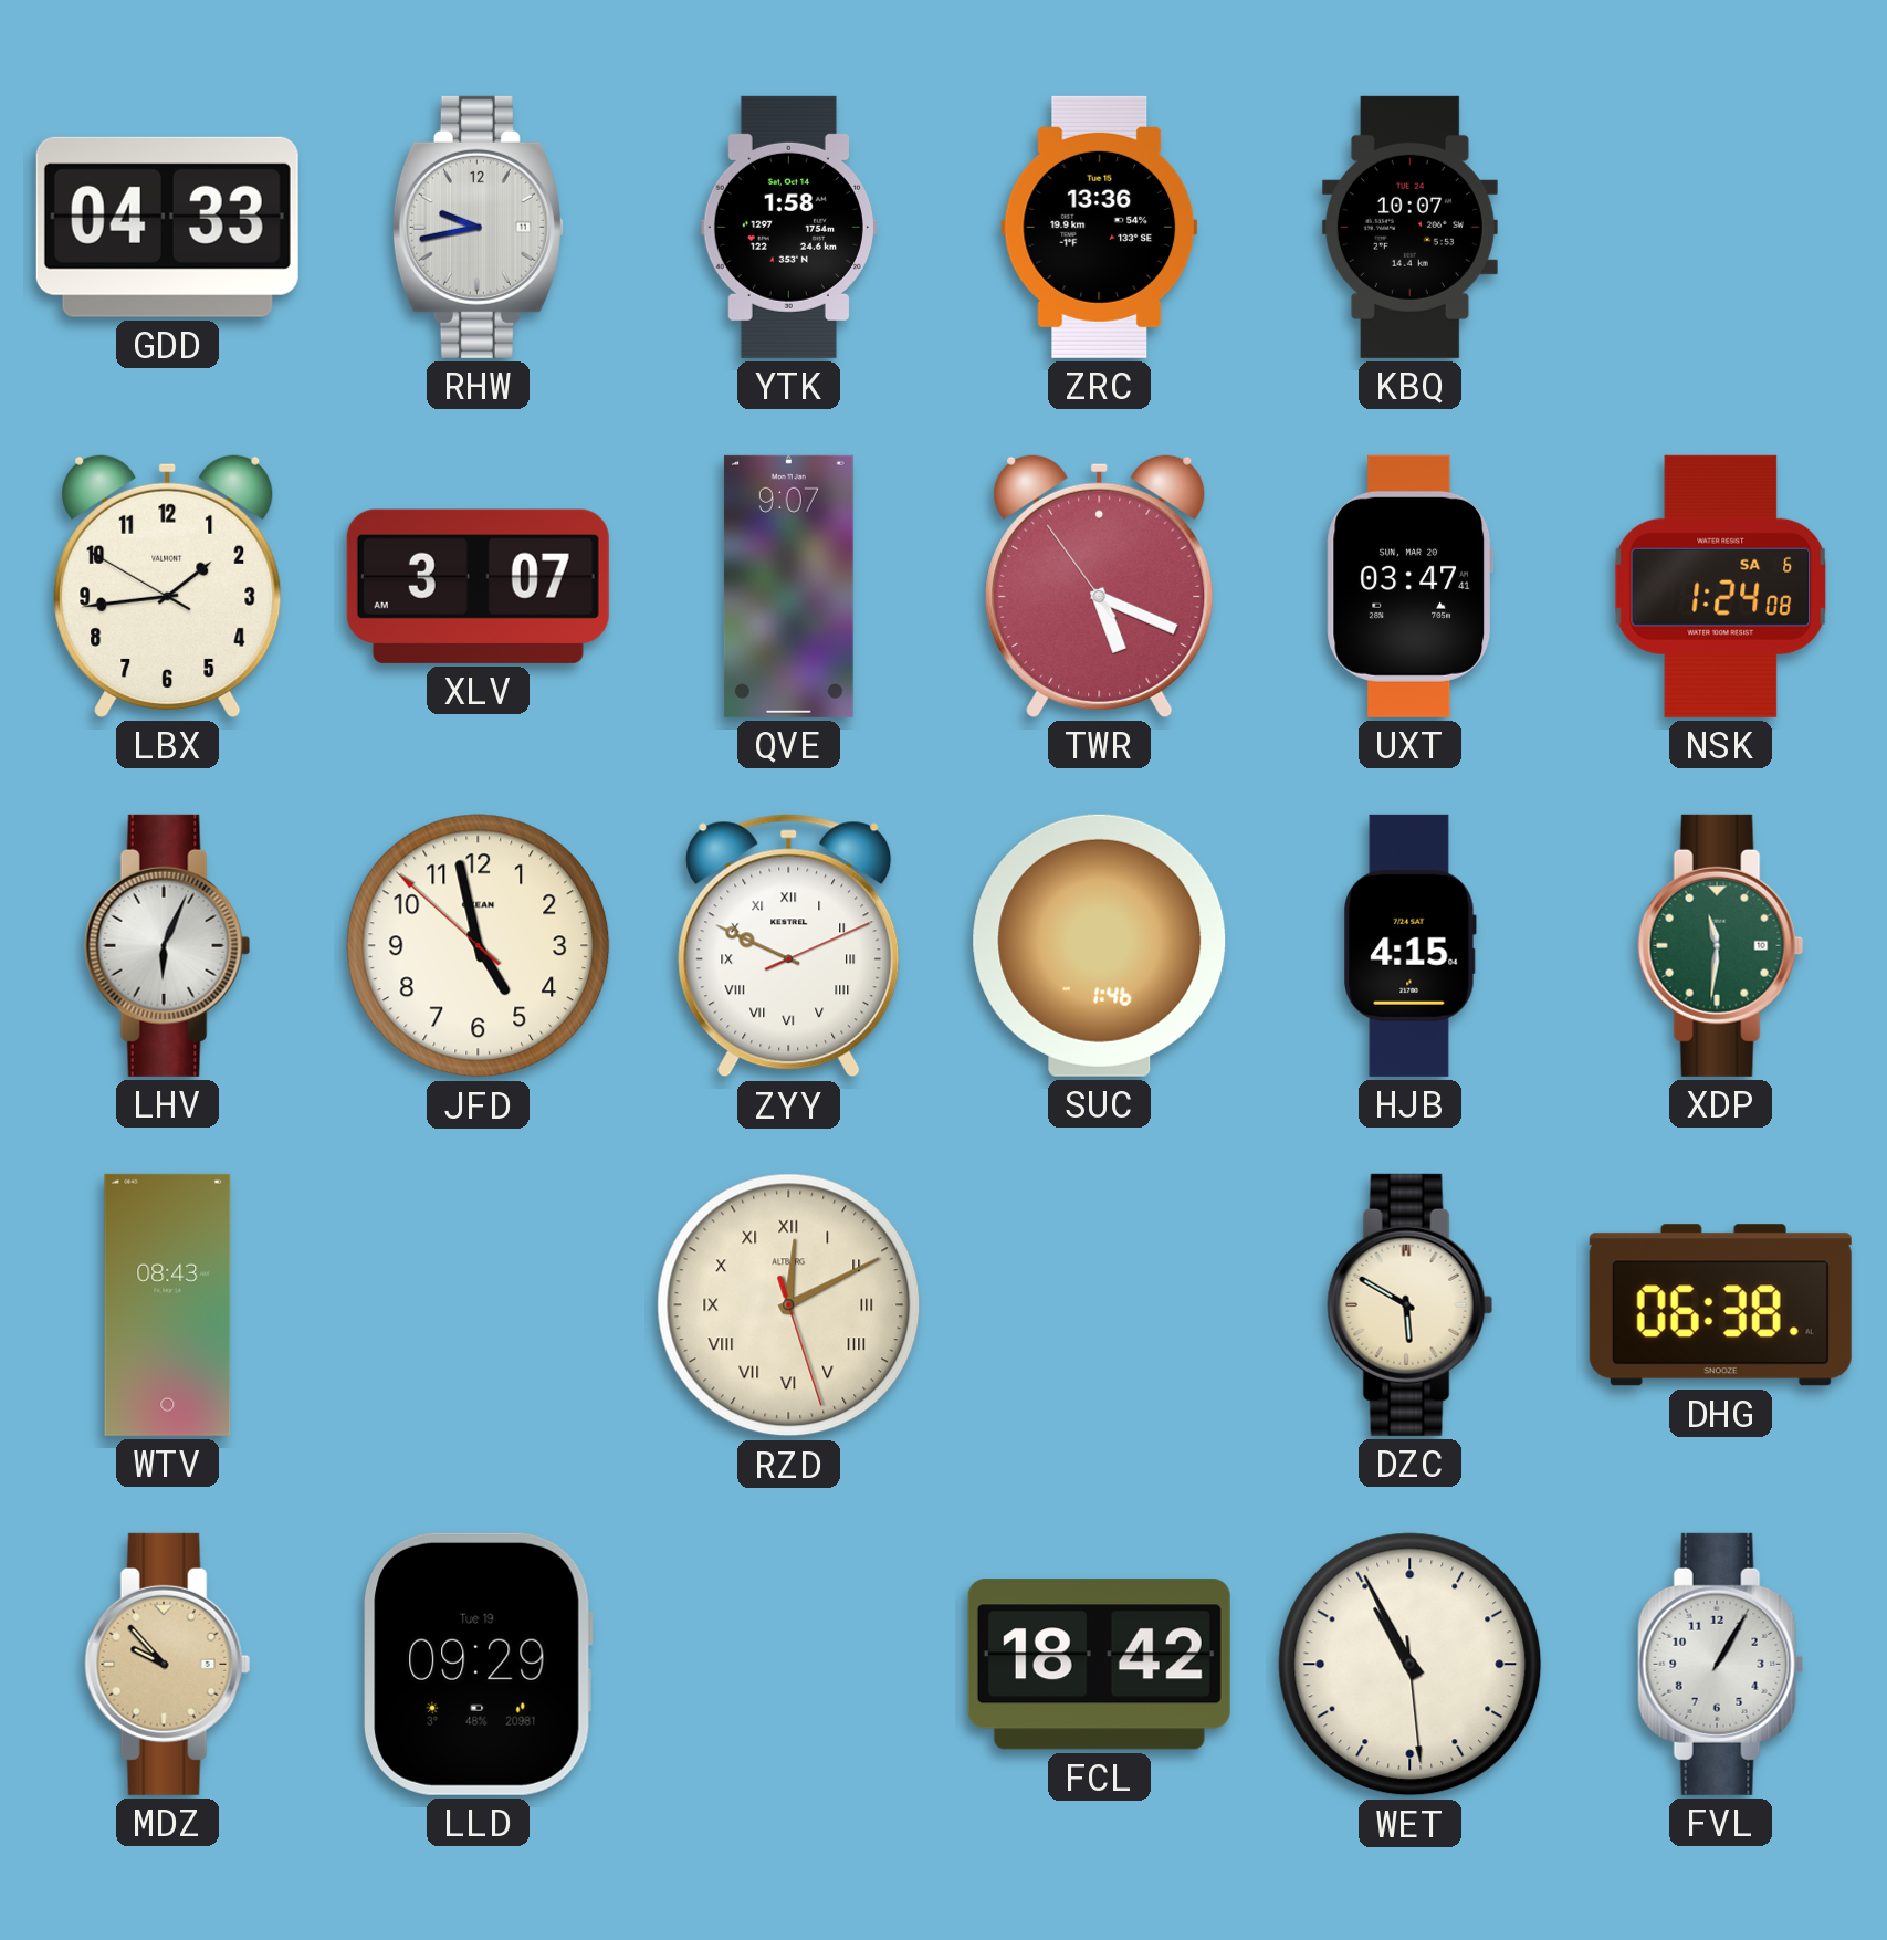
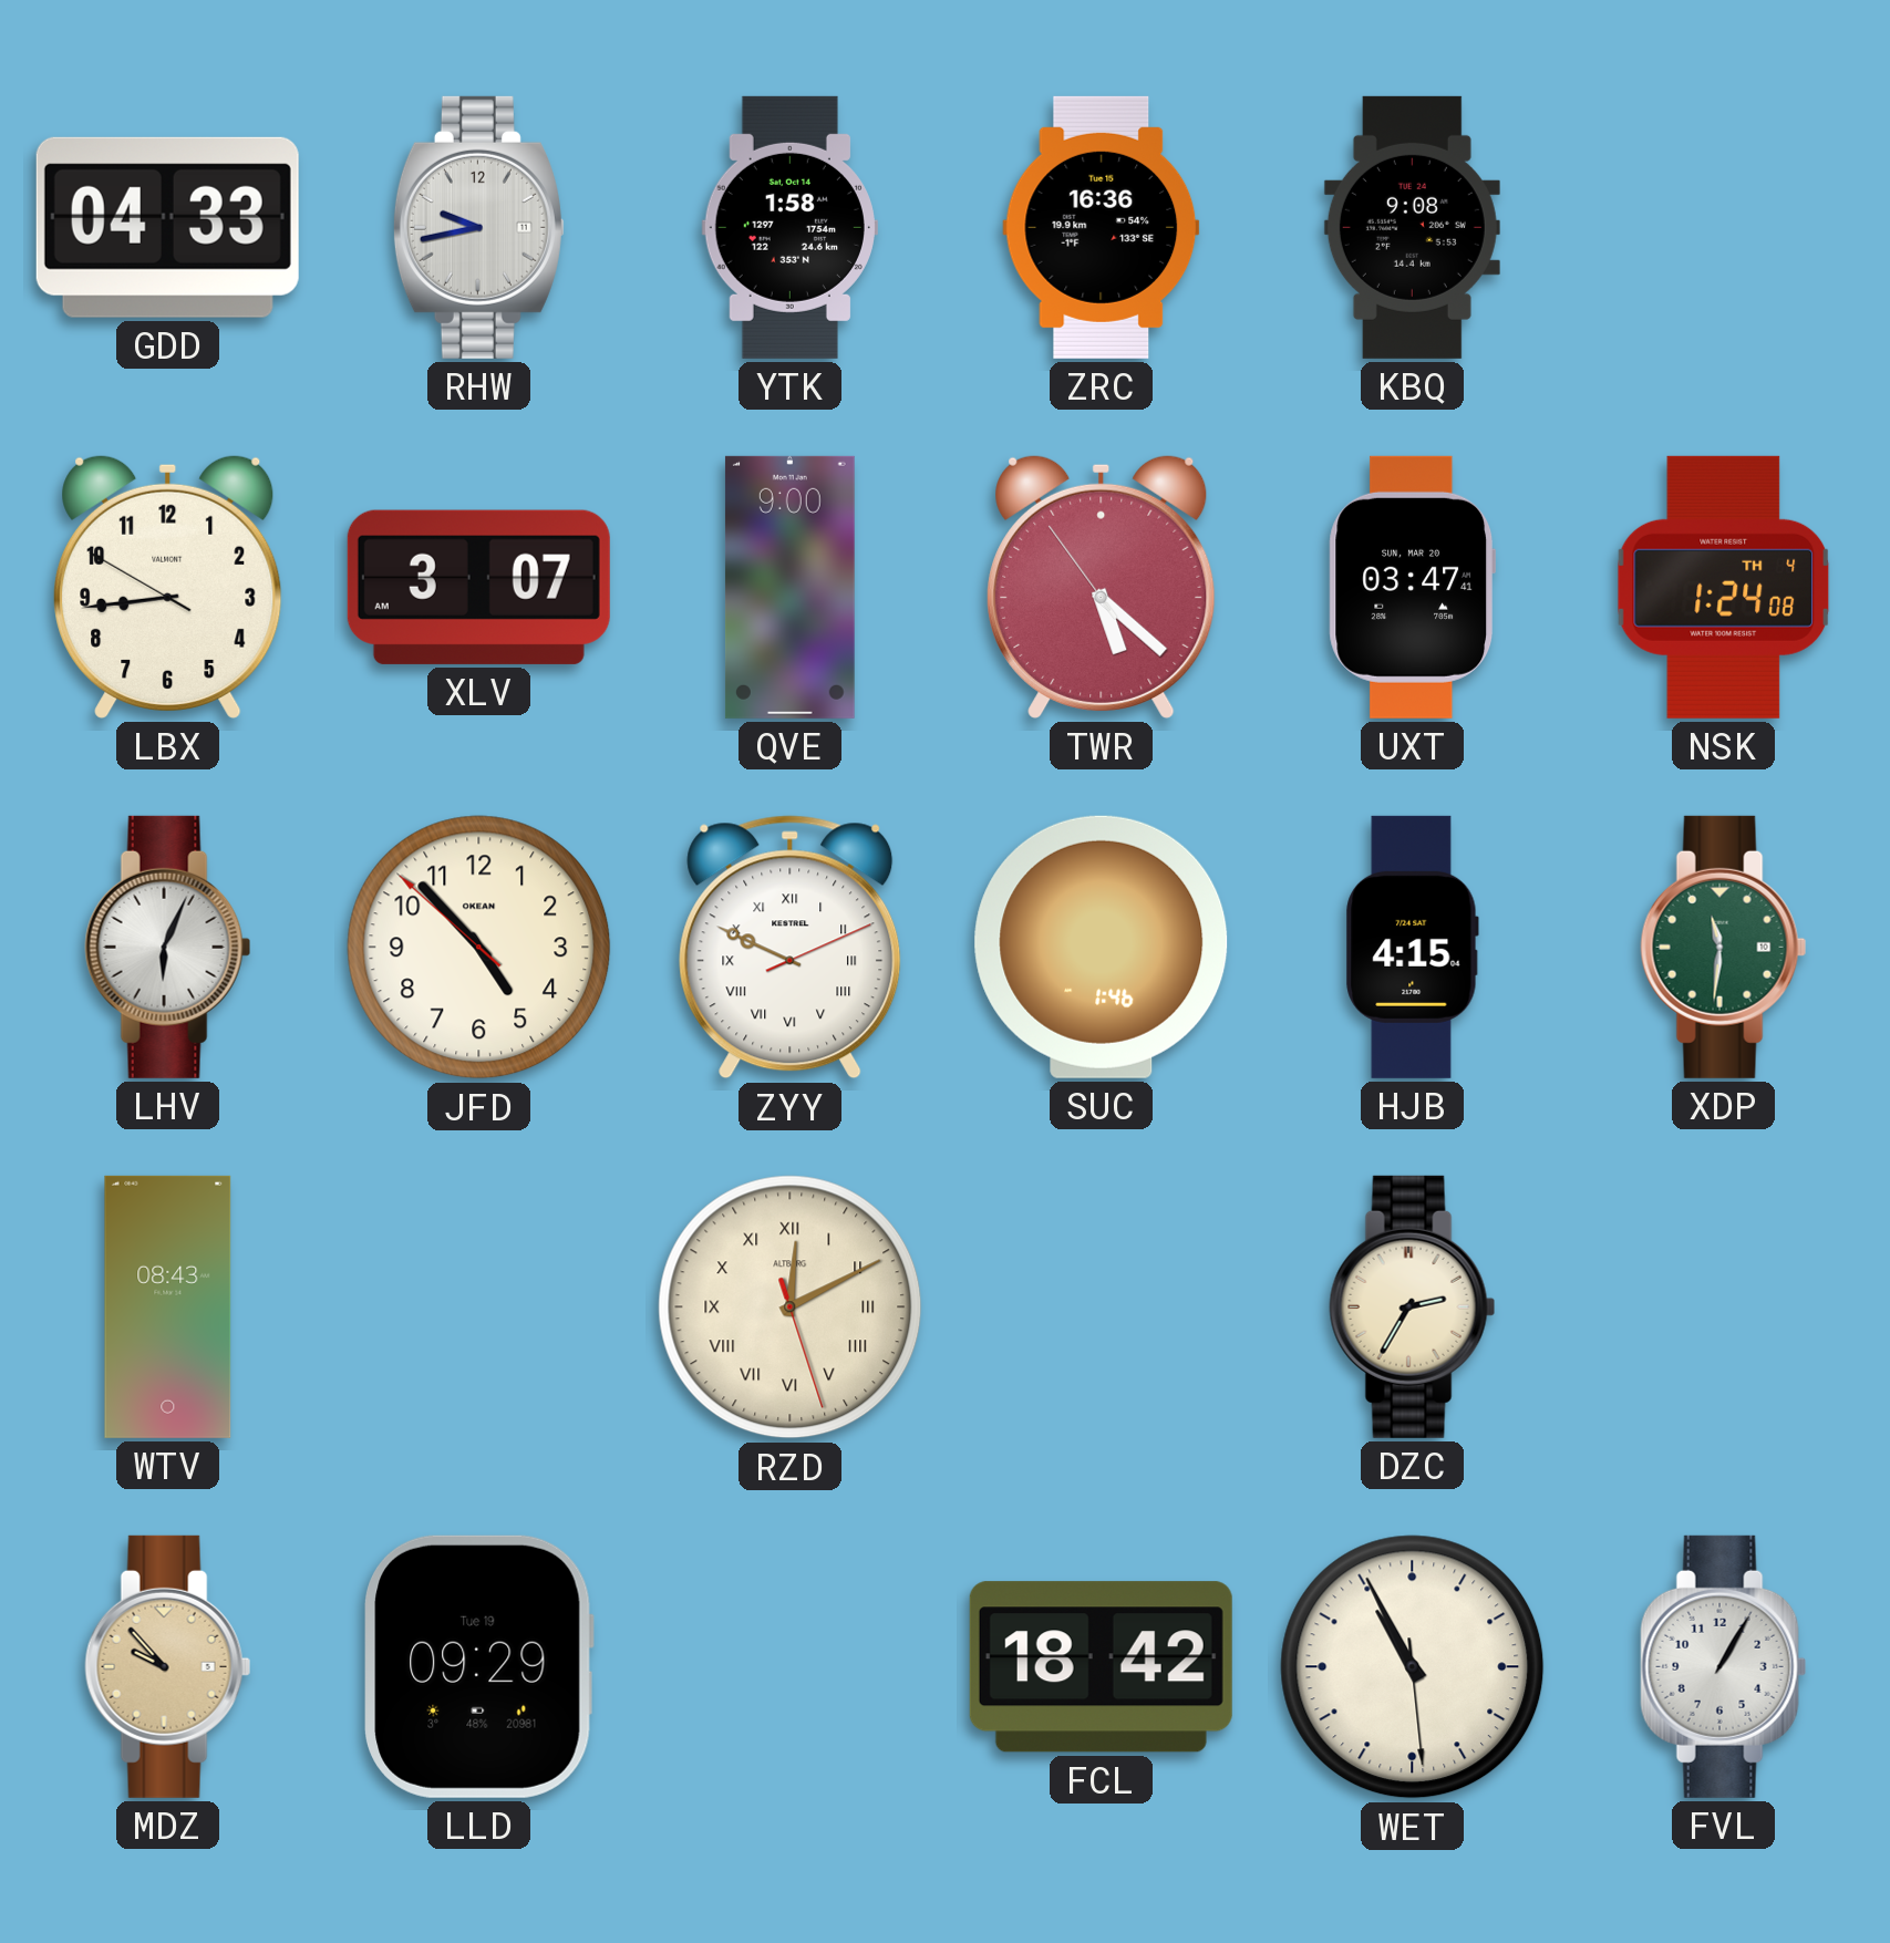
ZRC: 13:36 -> 16:36 (1102, 227)
KBQ: 10:07 -> 9:08 (1412, 227)
LBX: 1:43 -> 8:43 (168, 587)
QVE: 9:07 -> 9:00 (789, 587)
TWR: 5:18 -> 5:21 (1102, 587)
NSK date: SA 6 -> TH 4 (1724, 587)
JFD: 4:57 -> 4:52 (479, 948)
DZC: 5:50 -> 2:35 (1413, 1306)
DHG: 06:38 -> none (1720, 1305)
